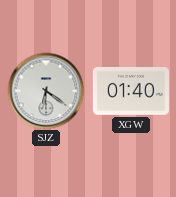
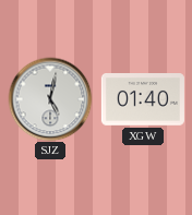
SJZ: 6:21 -> 5:02 (50, 99)
